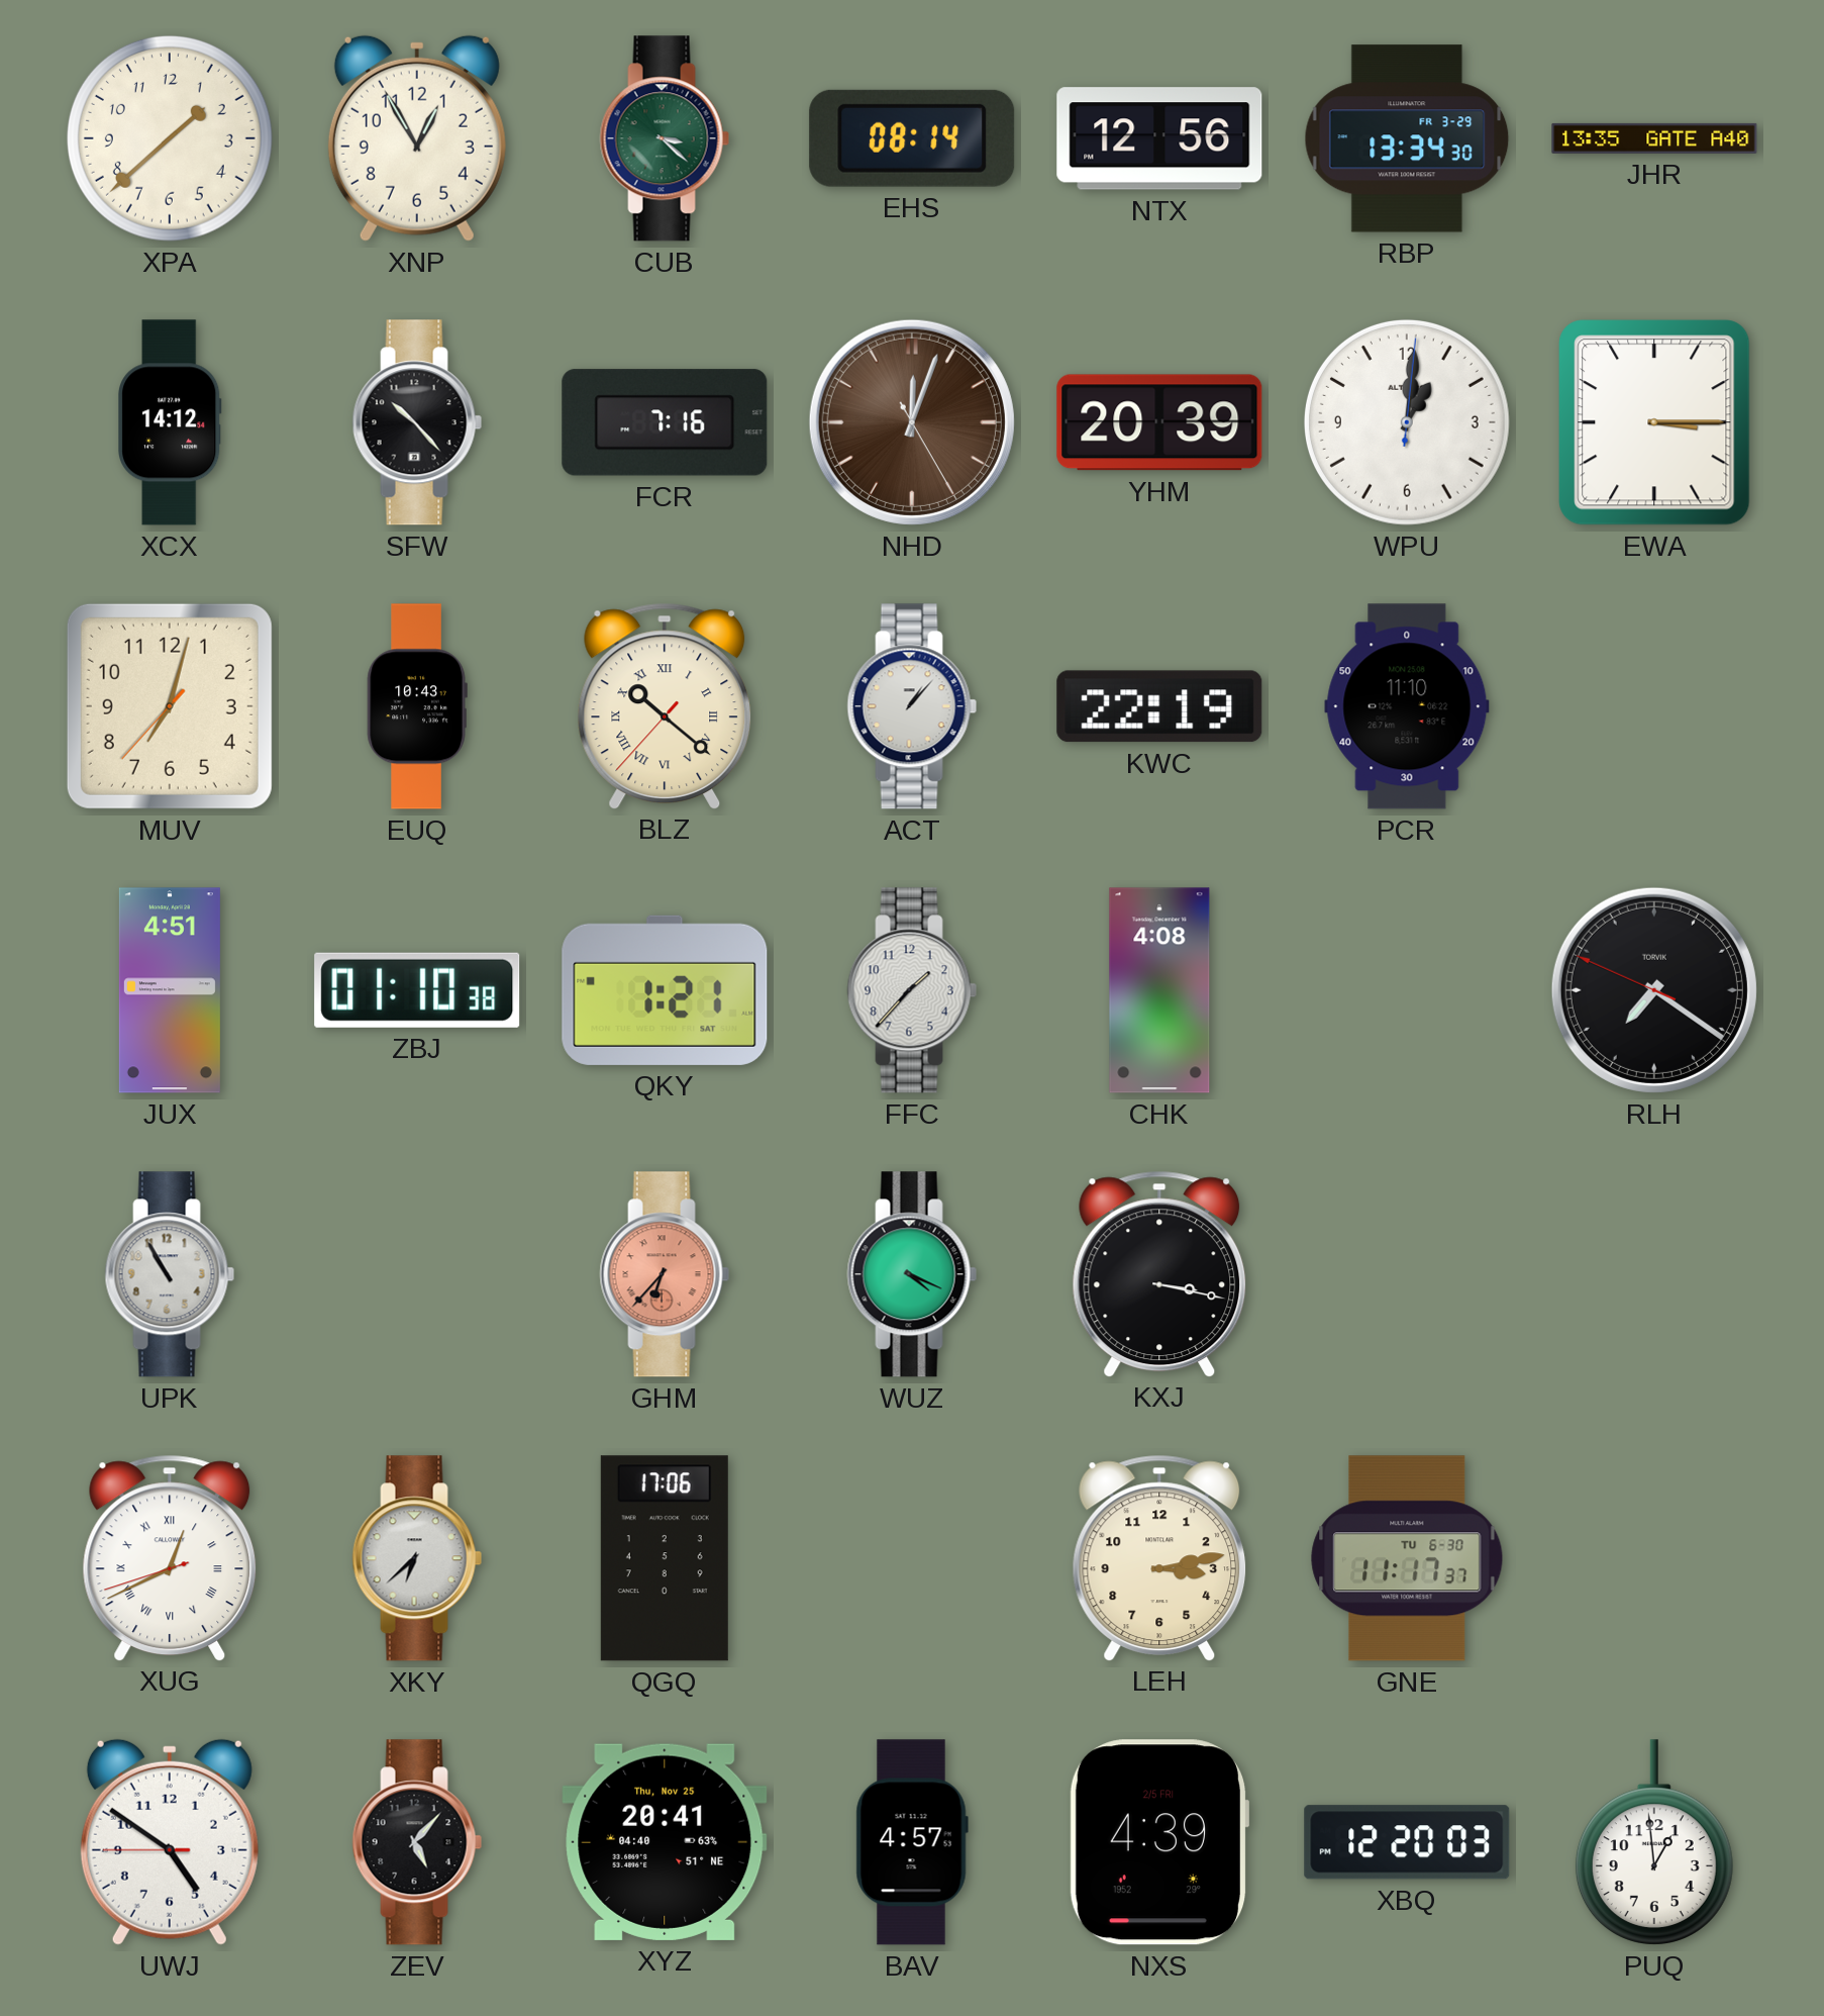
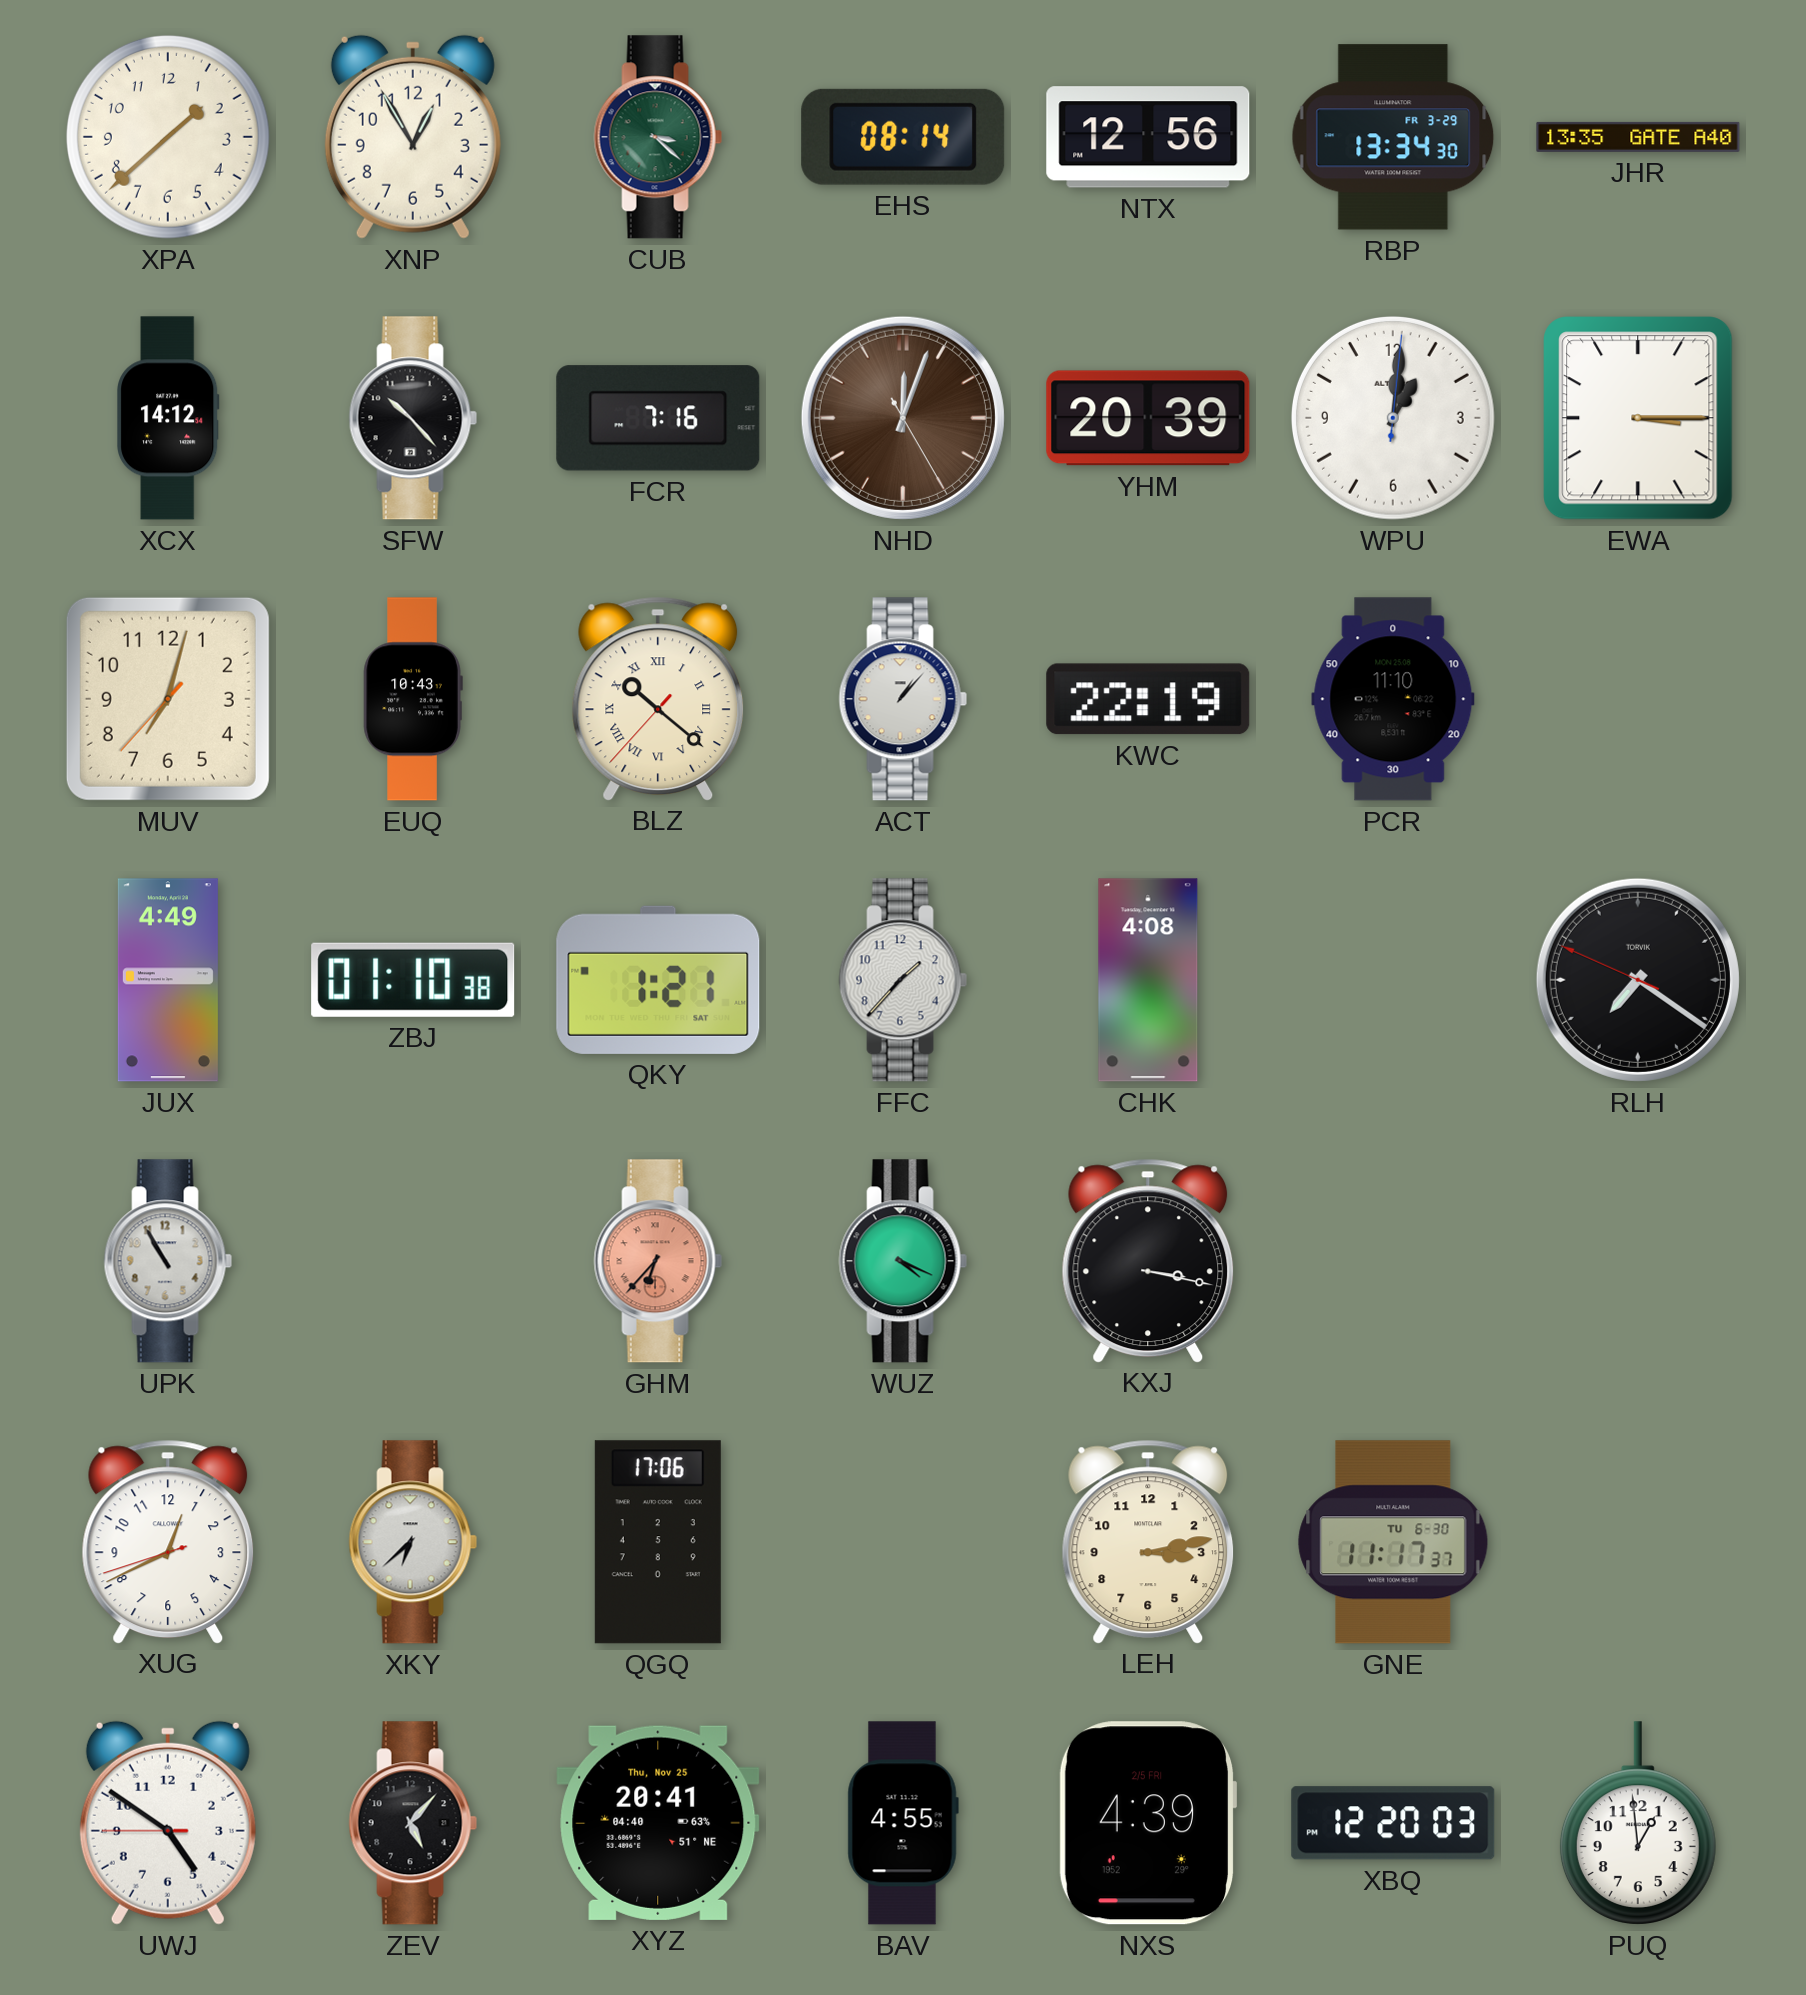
JUX: 4:51 -> 4:49 (168, 980)
XUG numerals: Roman -> Arabic (168, 1541)
BAV: 4:57 -> 4:55 (903, 1823)
